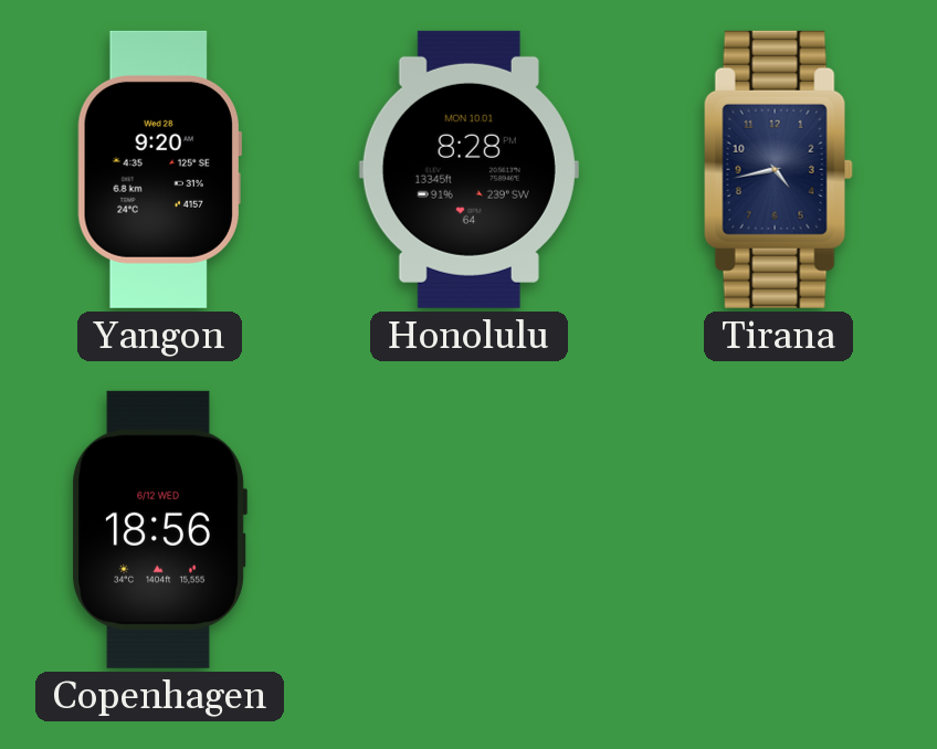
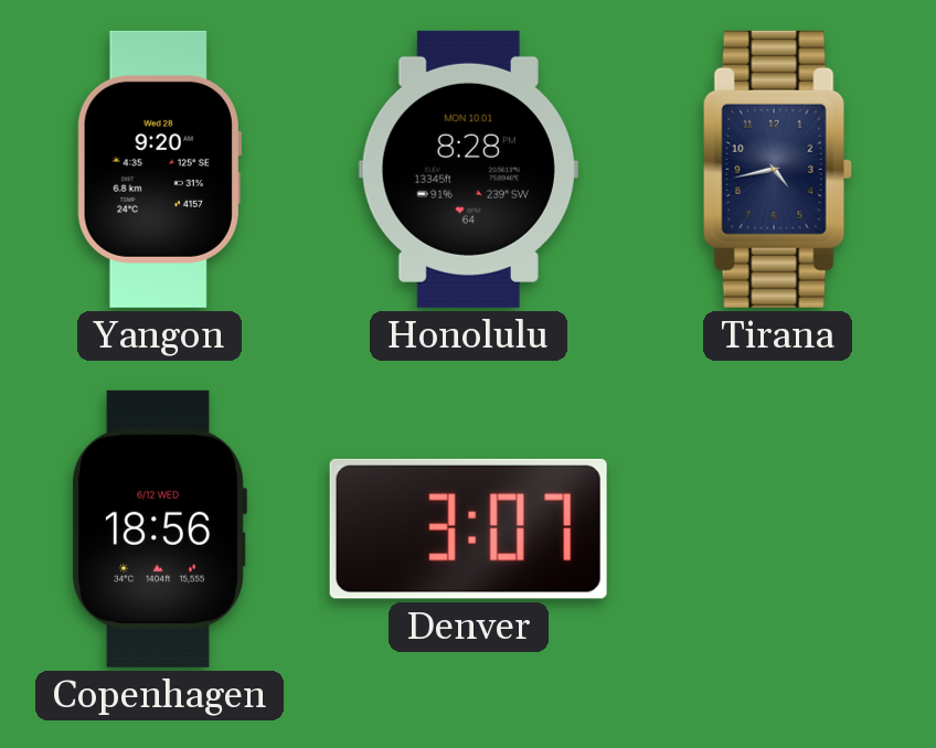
Denver: none -> 3:07 (468, 528)
